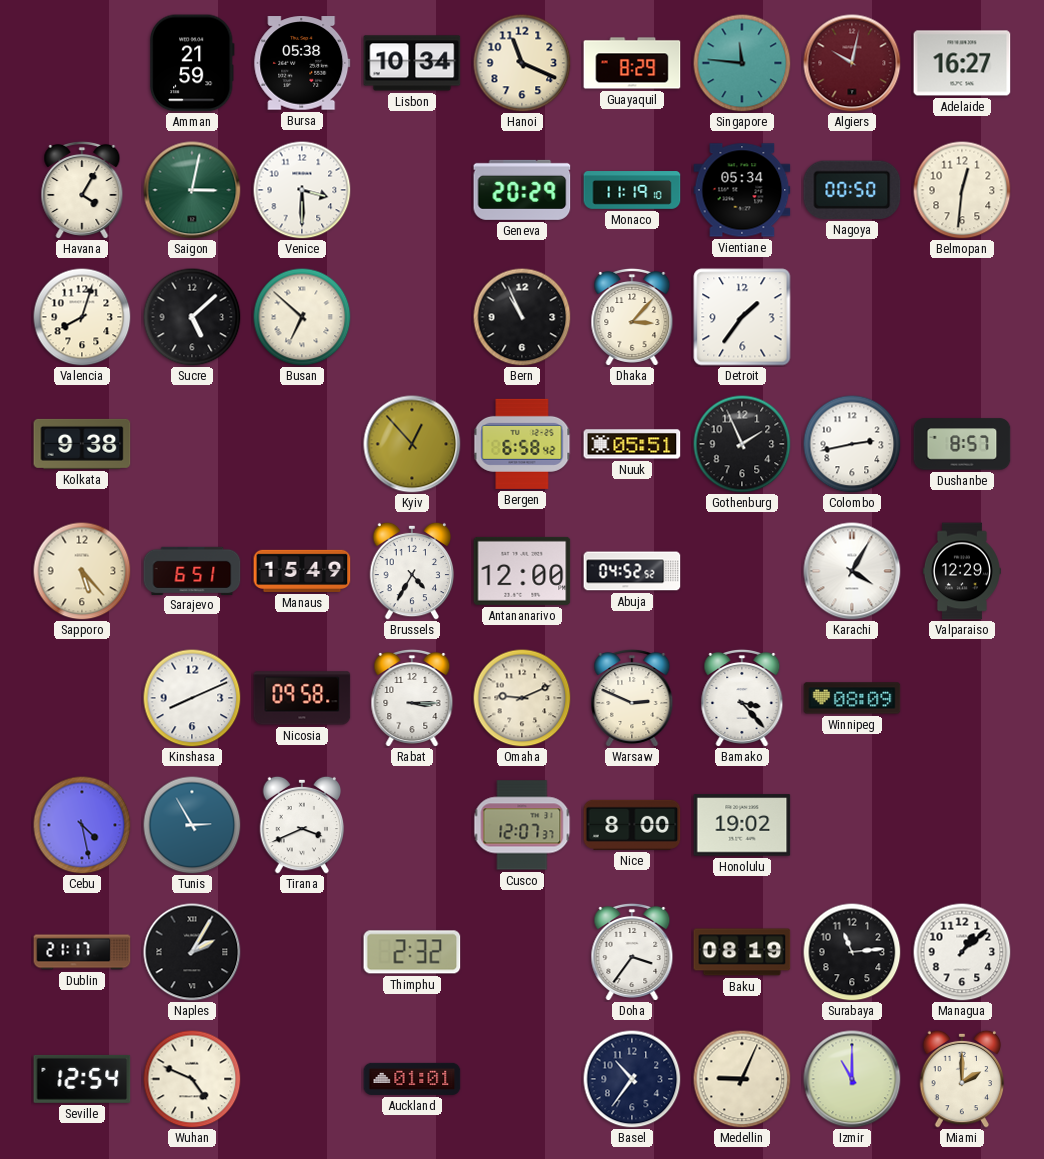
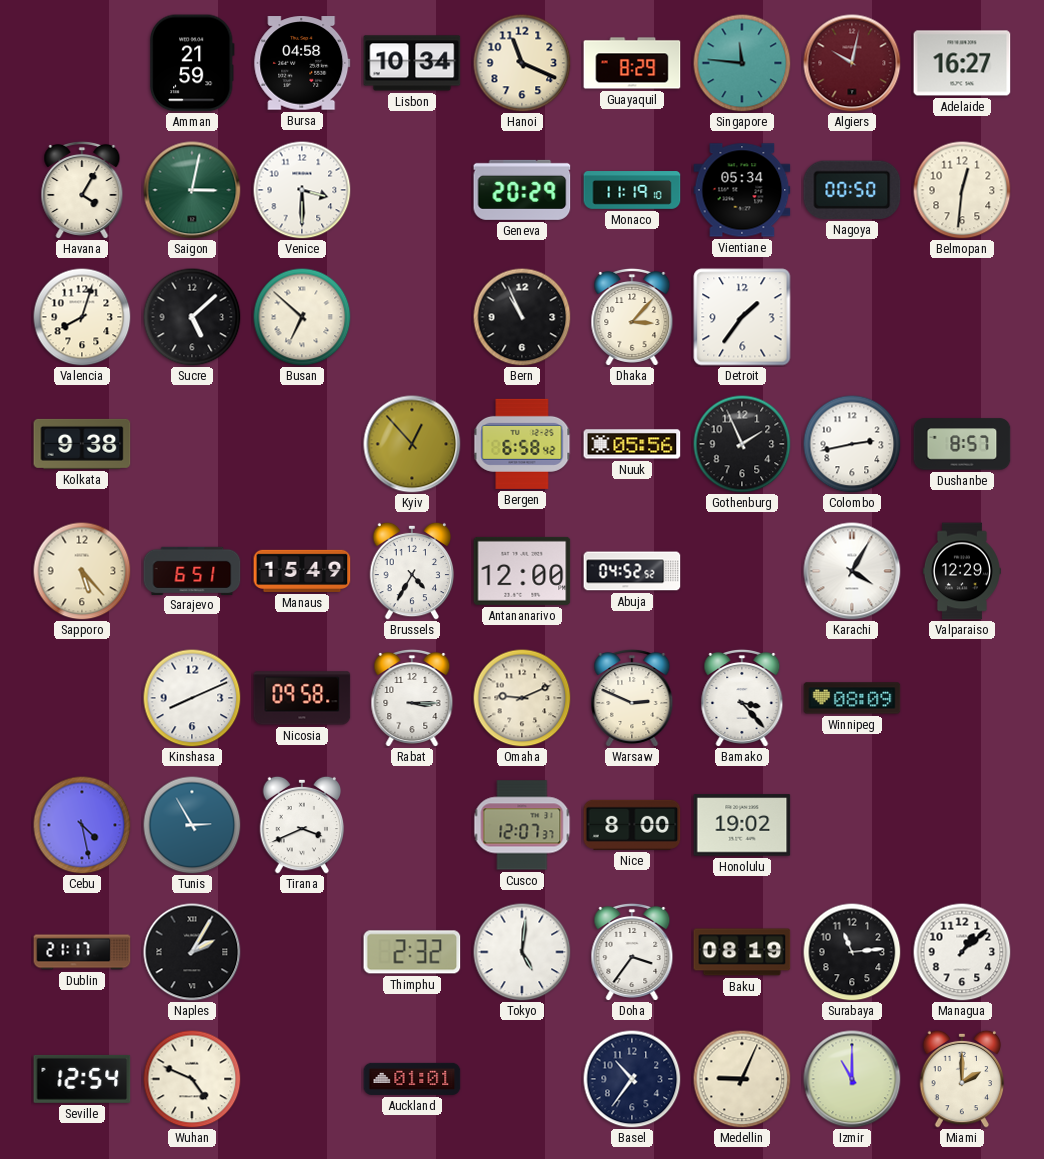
Bursa: 05:38 -> 04:58 (302, 63)
Nuuk: 05:51 -> 05:56 (632, 444)
Tokyo: none -> 5:01 (522, 952)
